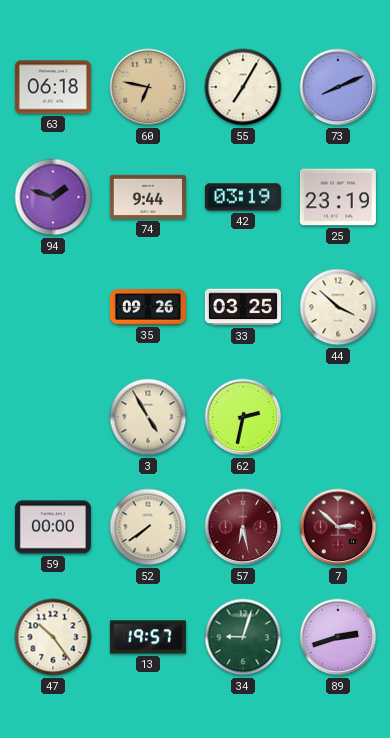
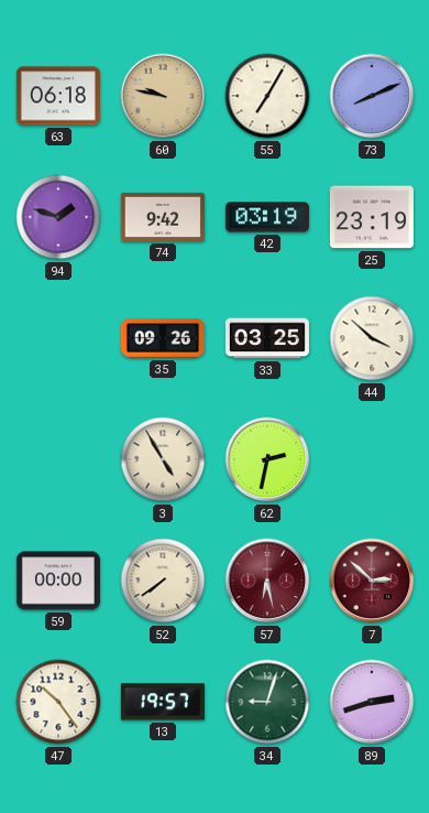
60: 6:47 -> 9:47 (163, 96)
74: 9:44 -> 9:42 (163, 217)
